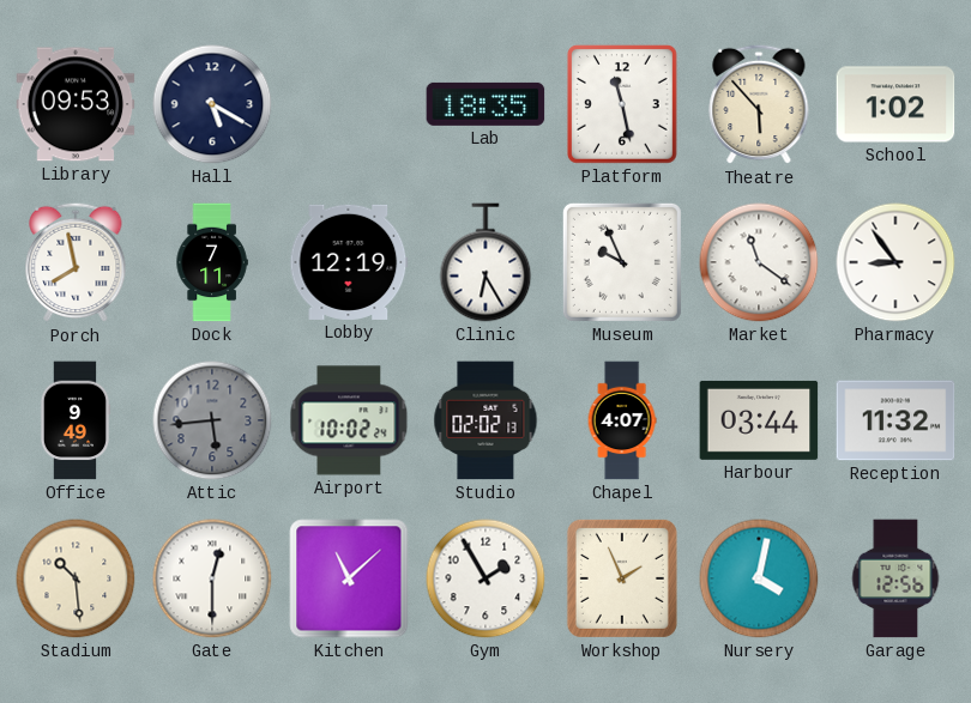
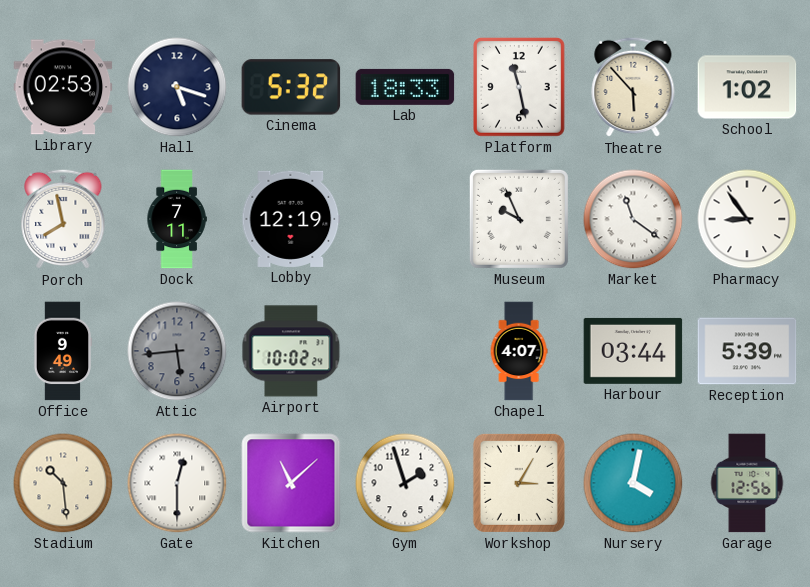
Library: 09:53 -> 02:53 (63, 87)
Hall: 5:20 -> 5:18 (177, 87)
Cinema: none -> 5:32 (291, 87)
Lab: 18:35 -> 18:33 (405, 87)
Clinic: 6:25 -> none (486, 262)
Studio: 02:02 -> none (486, 420)
Reception: 11:32 -> 5:39 (747, 351)
Gym: 1:55 -> 1:57 (405, 483)
Workshop: 1:56 -> 3:05 (519, 483)
